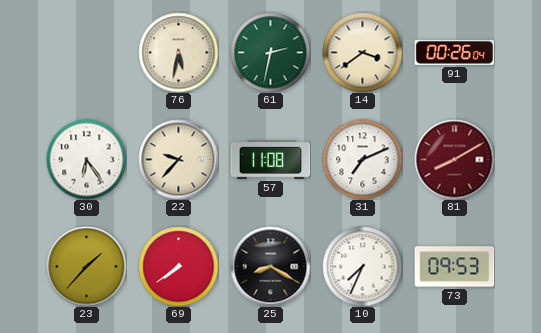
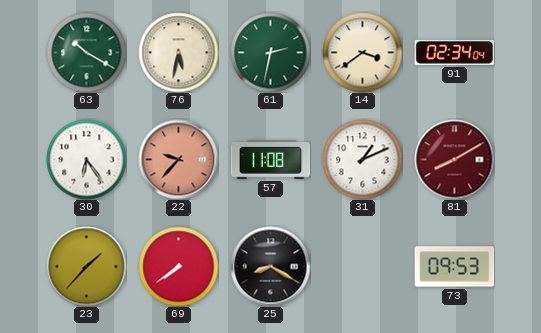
63: none -> 10:20 (86, 52)
91: 00:26 -> 02:34 (454, 52)
22 dial: cream -> salmon (178, 159)
31: 7:11 -> 1:11 (362, 159)
10: 7:34 -> none (362, 266)
